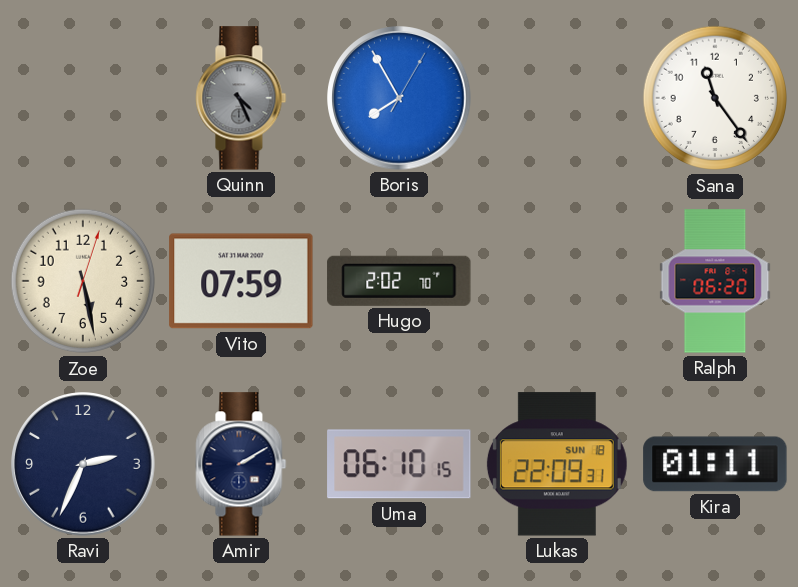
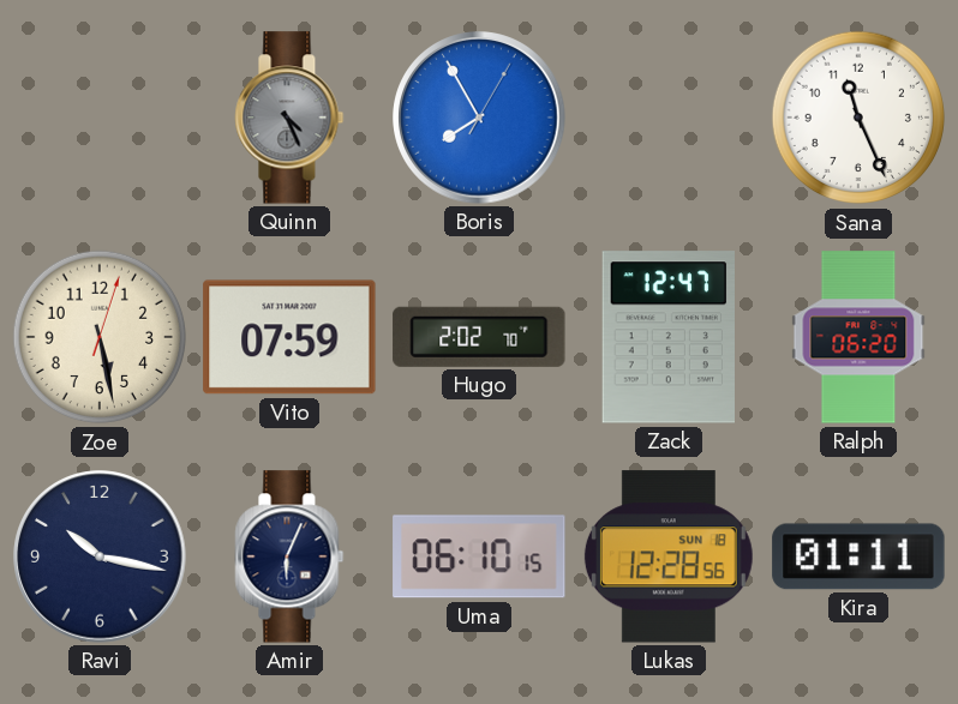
Sana: 11:24 -> 11:26 (858, 118)
Zack: none -> 12:47 (667, 337)
Ravi: 2:34 -> 10:17 (100, 556)
Amir: 2:10 -> 6:04 (289, 556)
Lukas: 22:09 -> 12:28 (669, 556)
